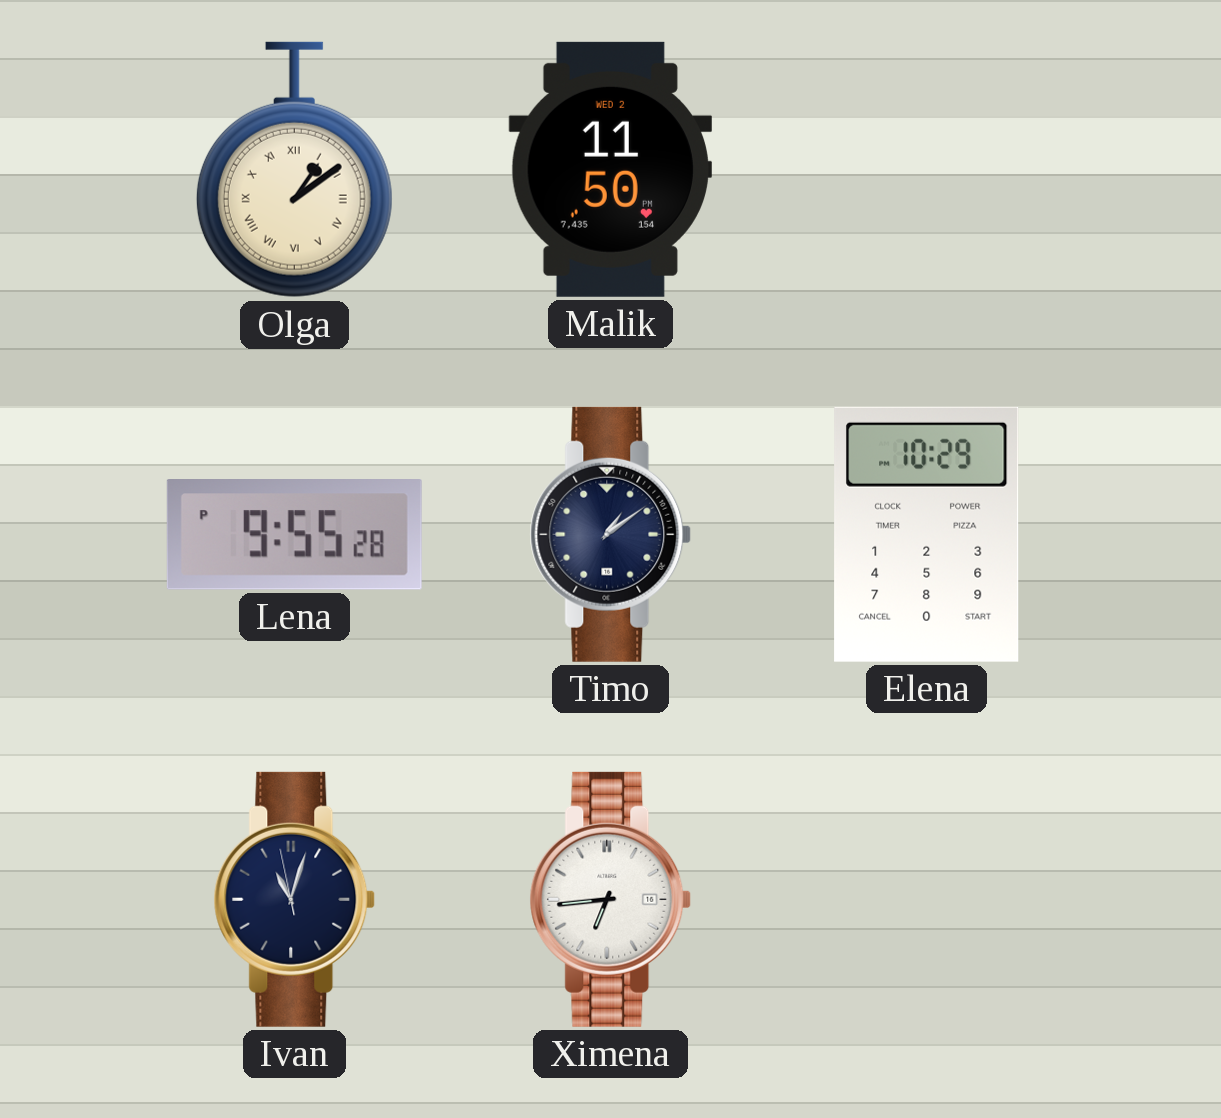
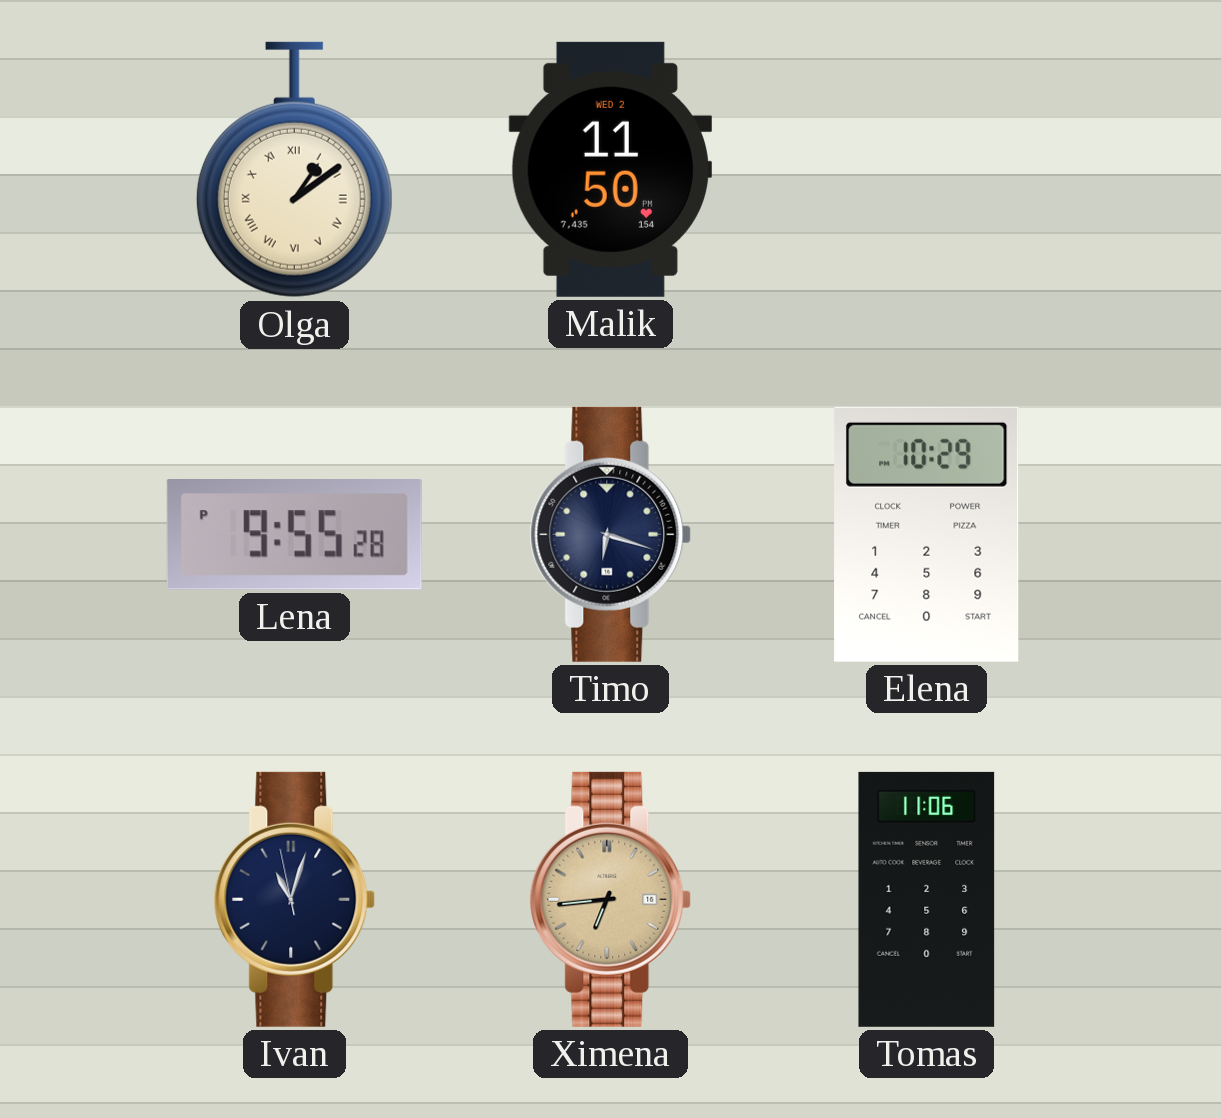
Timo: 1:09 -> 6:18 (611, 534)
Ximena dial: white -> champagne (611, 899)
Tomas: none -> 11:06 (927, 899)
